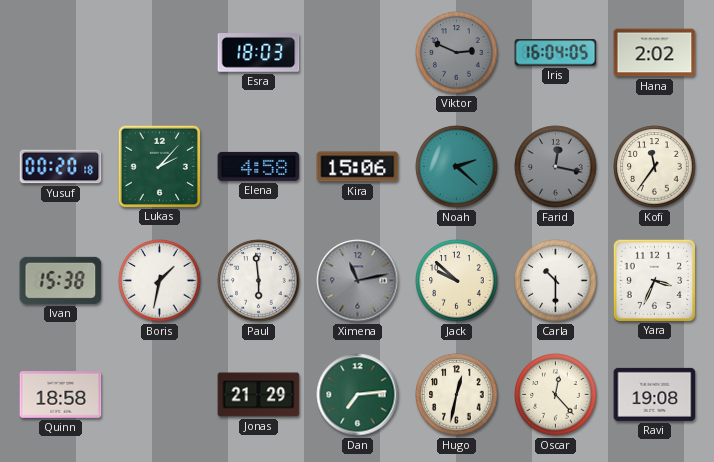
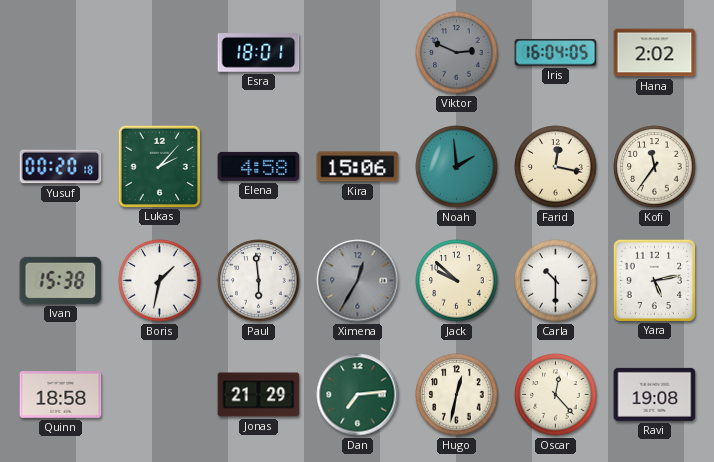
Esra: 18:03 -> 18:01 (259, 53)
Noah: 2:22 -> 1:59 (457, 167)
Farid dial: grey -> cream (556, 167)
Ximena: 11:13 -> 12:35 (358, 281)
Yara: 3:34 -> 5:13 (654, 280)
